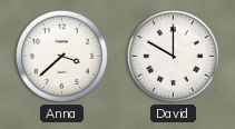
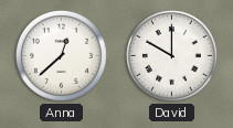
Anna: 3:38 -> 12:38 (61, 55)
